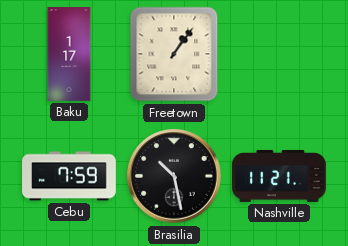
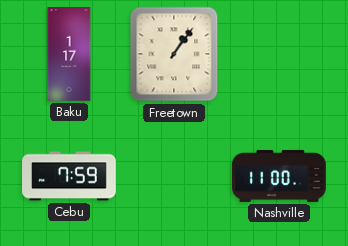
Brasilia: 10:28 -> none (174, 176)
Nashville: 11:21 -> 11:00 (279, 176)
